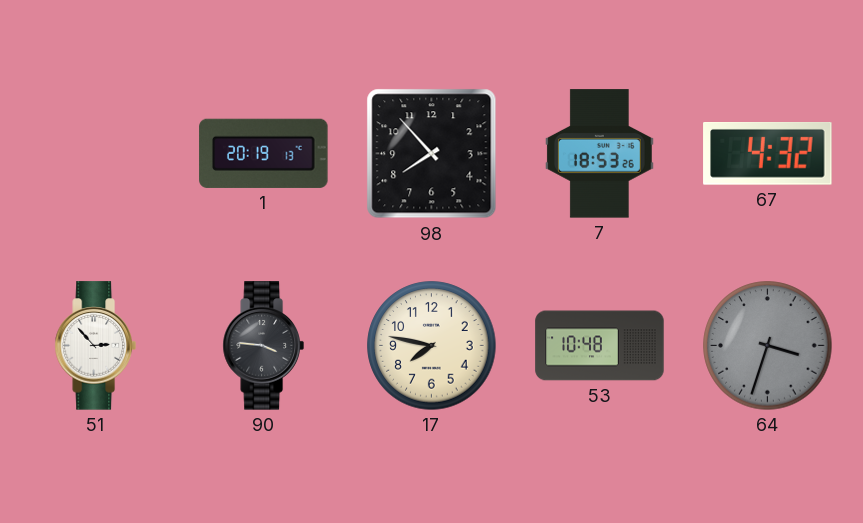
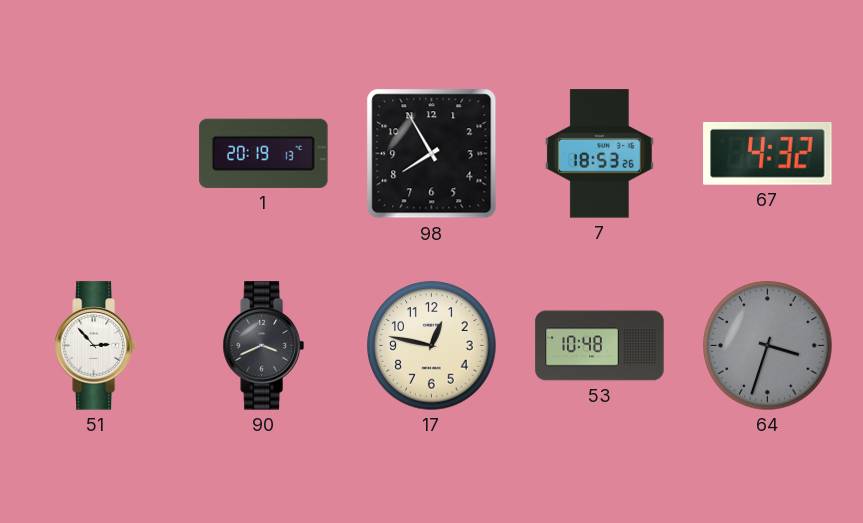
98: 7:53 -> 7:55 (432, 154)
90: 3:46 -> 3:41 (263, 346)
17: 7:47 -> 12:47 (432, 346)
